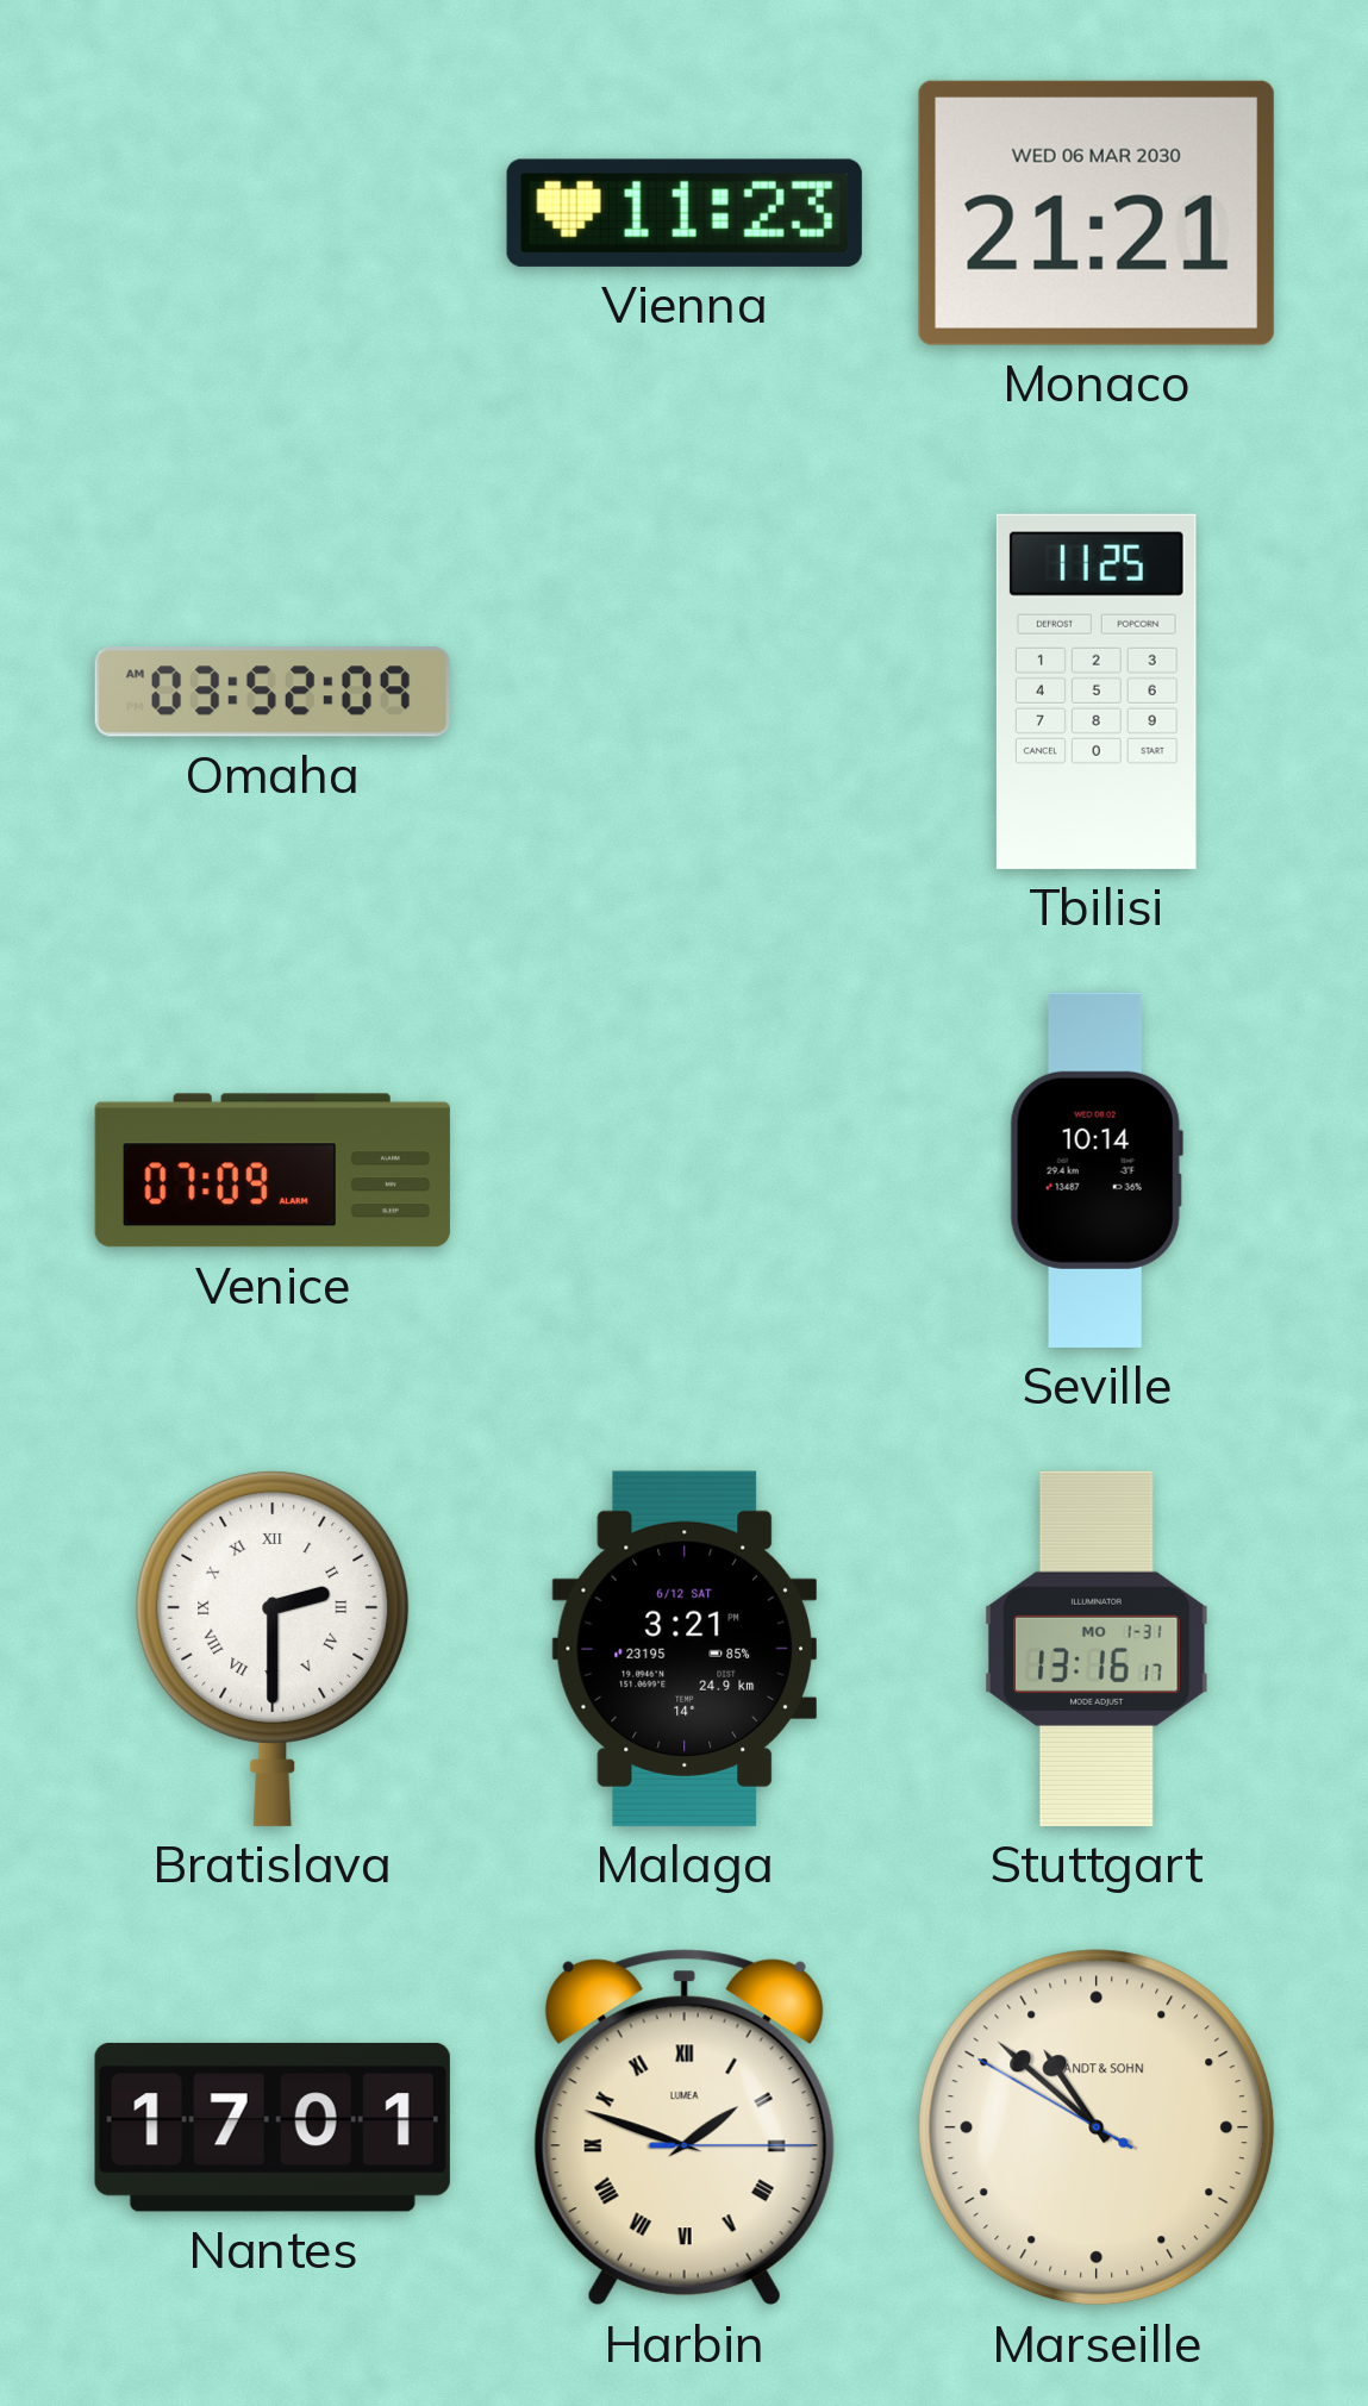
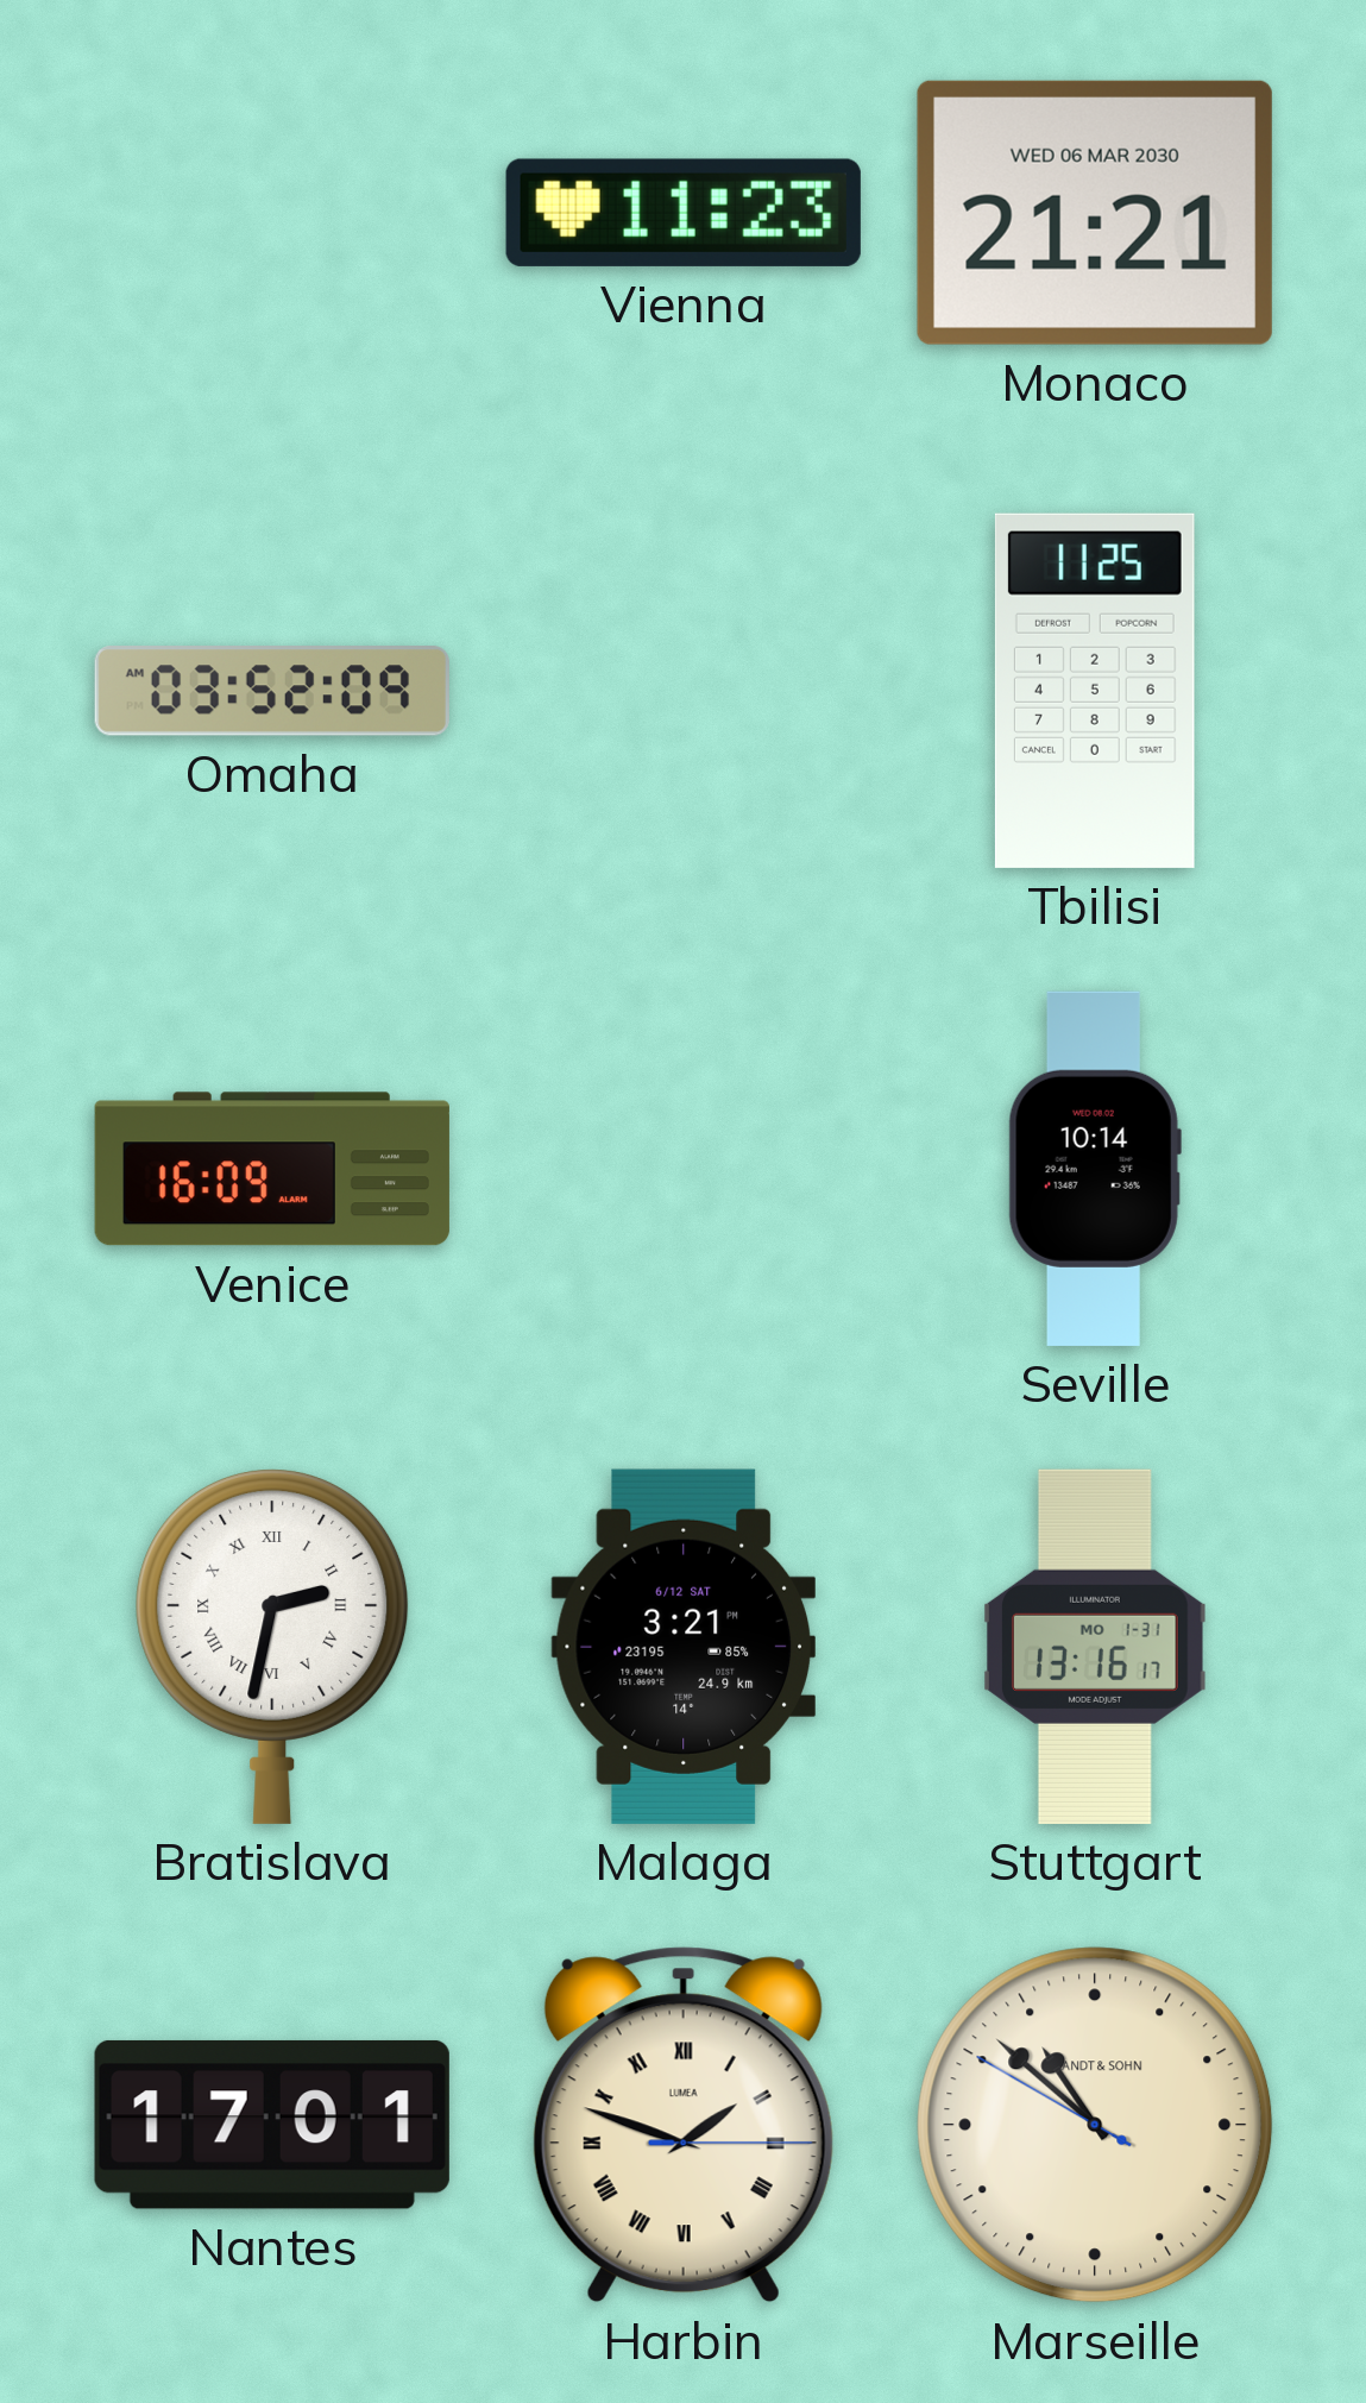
Venice: 07:09 -> 16:09 (272, 1169)
Bratislava: 2:30 -> 2:32 (272, 1646)
